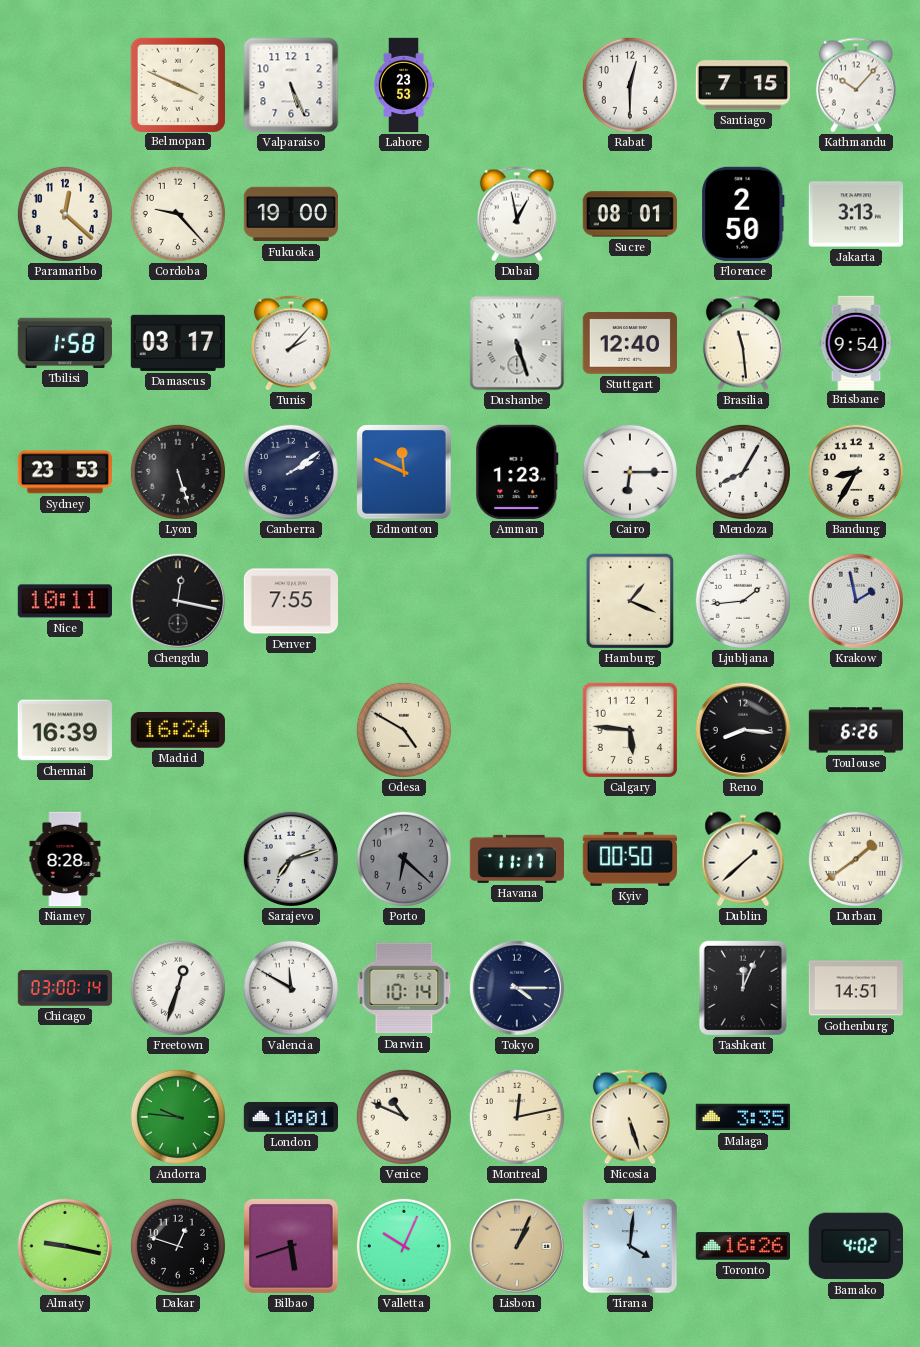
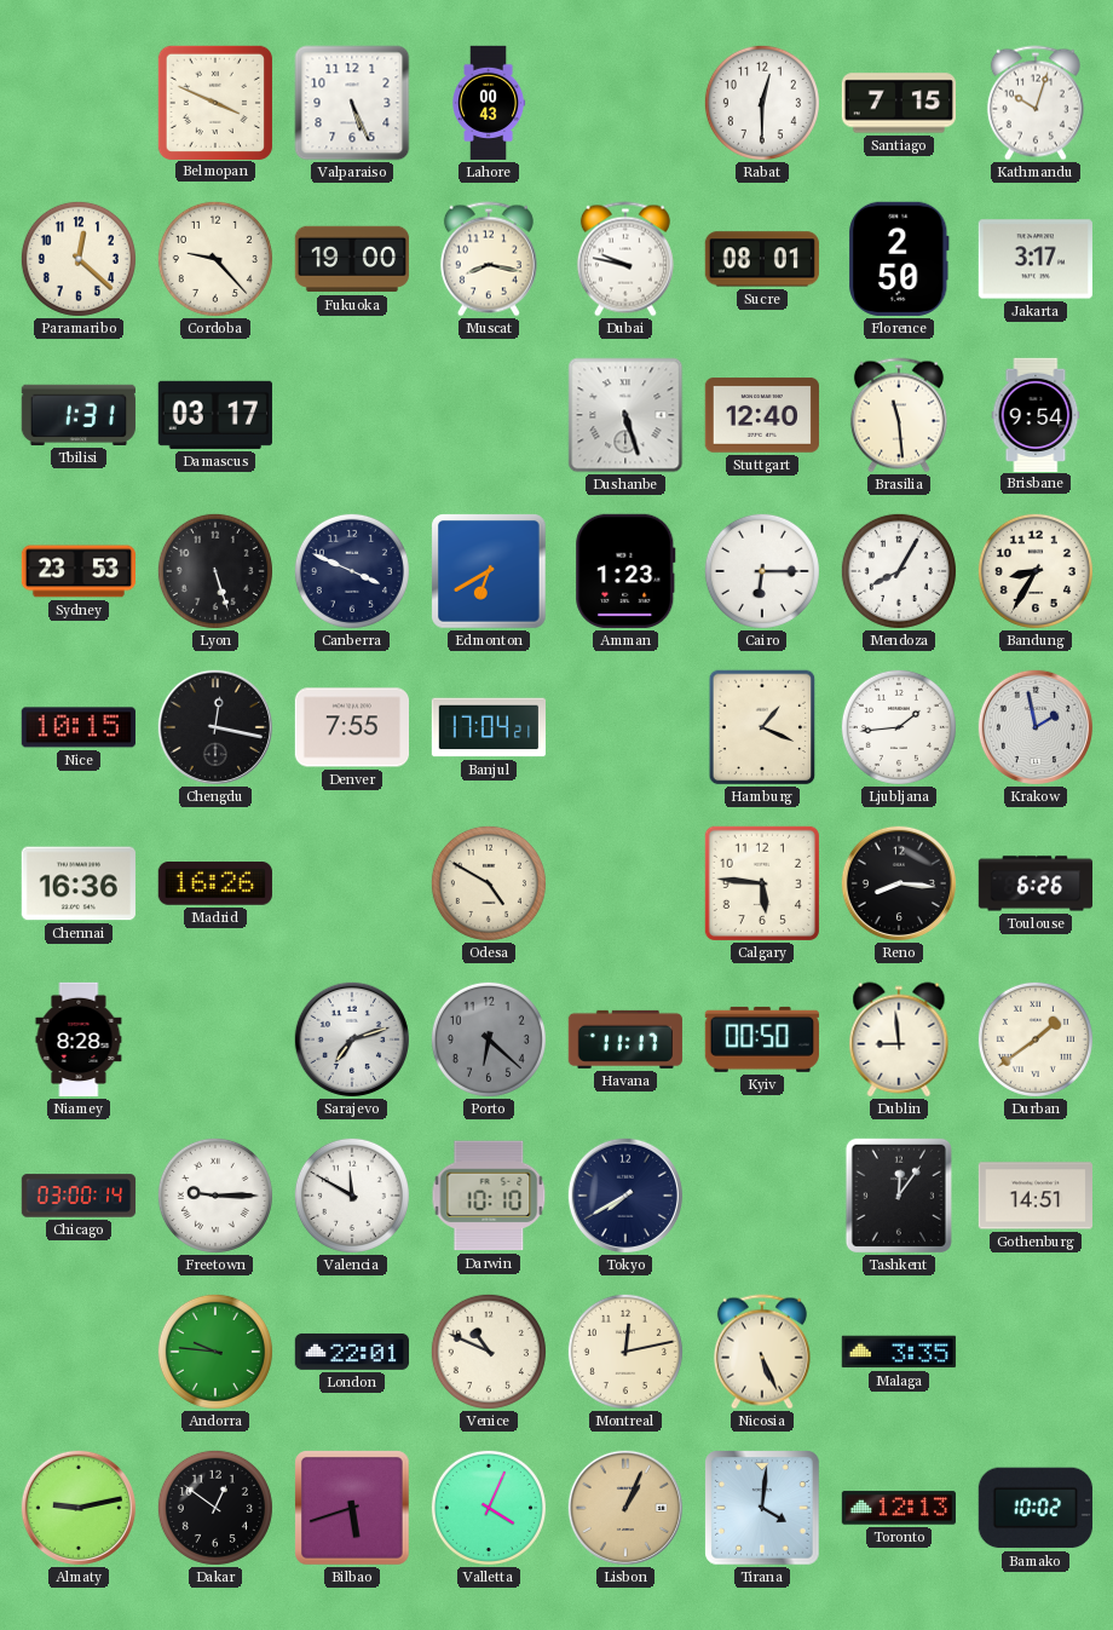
Lahore: 23:53 -> 00:43 (490, 103)
Kathmandu: 10:07 -> 10:03 (1036, 103)
Muscat: none -> 8:17 (489, 259)
Dubai: 12:58 -> 9:47 (625, 259)
Jakarta: 3:13 -> 3:17 (1036, 259)
Tbilisi: 1:58 -> 1:31 (79, 415)
Tunis: 2:07 -> none (291, 343)
Canberra: 2:09 -> 3:49 (352, 571)
Edmonton: 11:49 -> 6:40 (489, 571)
Nice: 10:11 -> 10:15 (79, 727)
Banjul: none -> 17:04 (488, 727)
Chennai: 16:39 -> 16:36 (79, 883)
Madrid: 16:24 -> 16:26 (215, 883)
Dublin: 1:38 -> 8:59 (899, 1039)
Freetown: 12:33 -> 9:15 (215, 1196)
Darwin: 10:14 -> 10:10 (489, 1196)
Tokyo: 4:15 -> 7:40 (625, 1196)
Tashkent: 12:04 -> 12:06 (899, 1196)
London: 10:01 -> 22:01 (351, 1352)
Nicosia: 5:27 -> 5:26 (762, 1352)
Almaty: 9:17 -> 9:13 (79, 1508)
Dakar: 12:48 -> 12:51 (215, 1508)
Valletta: 10:04 -> 4:04 (489, 1508)
Toronto: 16:26 -> 12:13 (898, 1508)
Bamako: 4:02 -> 10:02 (1036, 1508)
